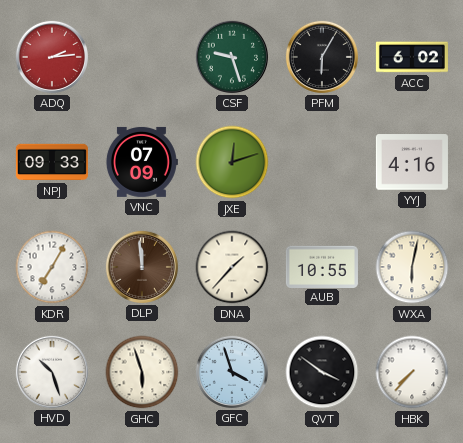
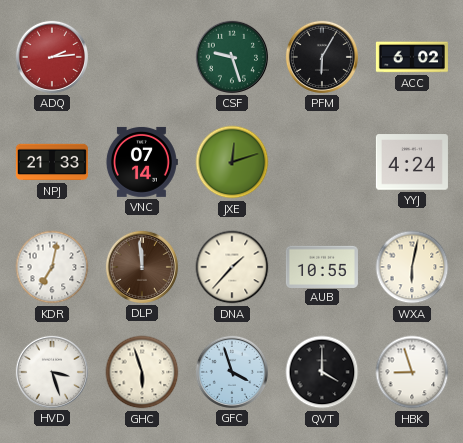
NPJ: 09:33 -> 21:33 (52, 162)
VNC: 07:09 -> 07:14 (141, 162)
YYJ: 4:16 -> 4:24 (412, 162)
KDR: 7:05 -> 7:02 (52, 267)
HVD: 10:27 -> 3:27 (52, 372)
QVT: 3:51 -> 4:00 (322, 372)
HBK: 7:37 -> 8:57 (412, 372)
